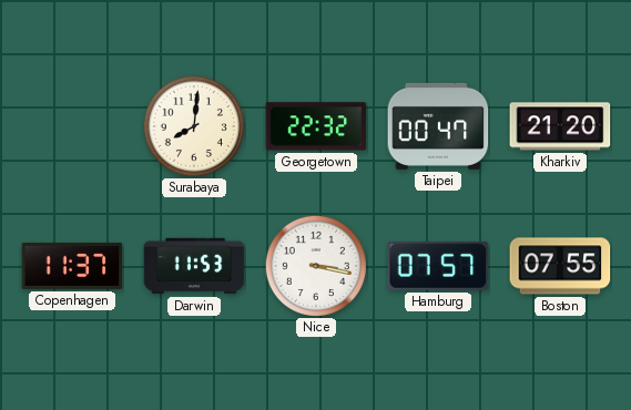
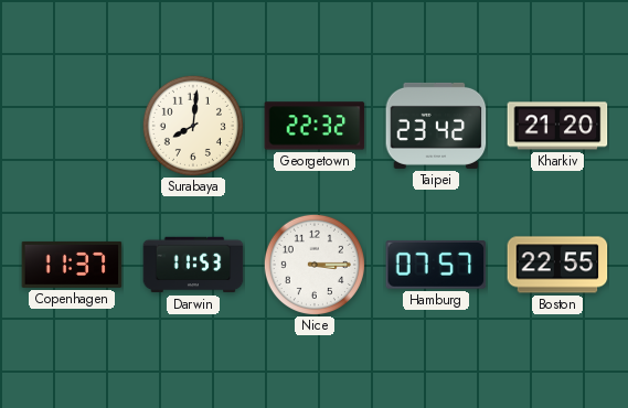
Taipei: 00:47 -> 23:42 (436, 126)
Nice: 3:17 -> 3:15 (315, 265)
Boston: 07:55 -> 22:55 (557, 265)
